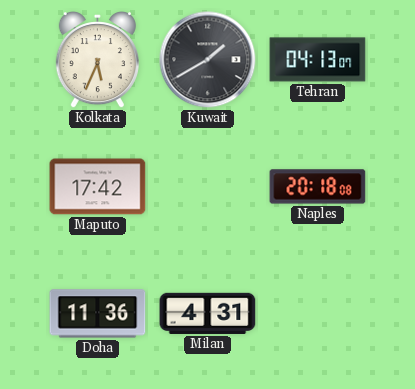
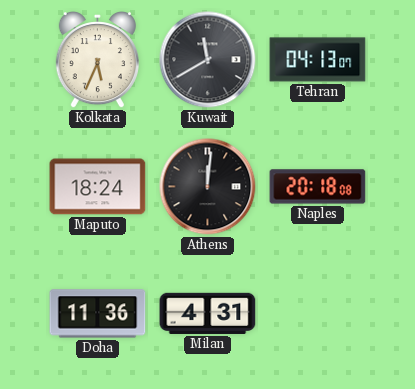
Kuwait: 1:40 -> 11:40 (208, 60)
Maputo: 17:42 -> 18:24 (98, 187)
Athens: none -> 12:01 (208, 187)
